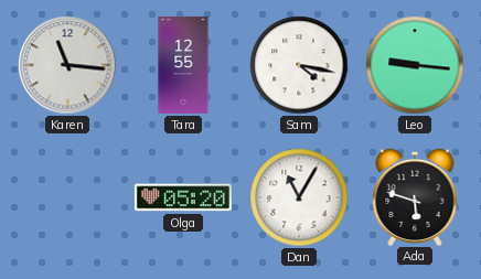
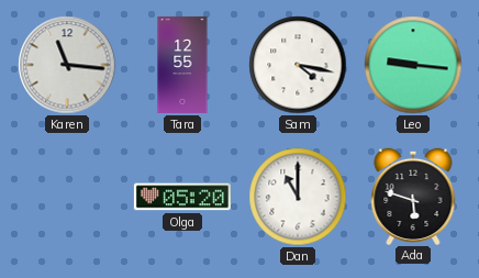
Dan: 11:05 -> 11:00 (298, 197)
